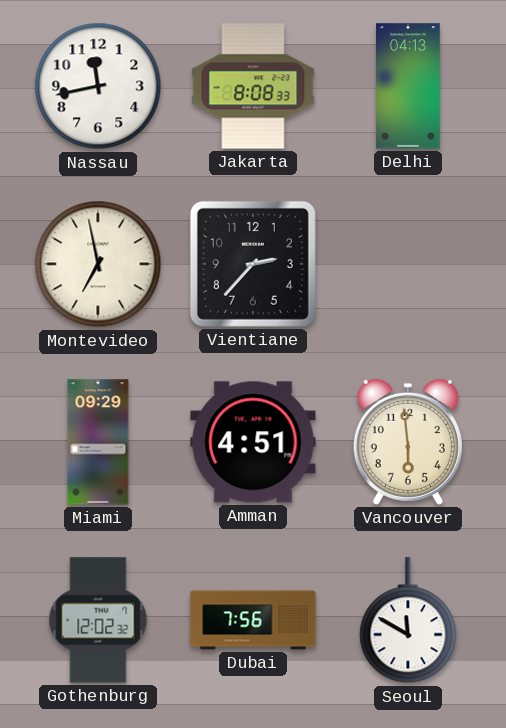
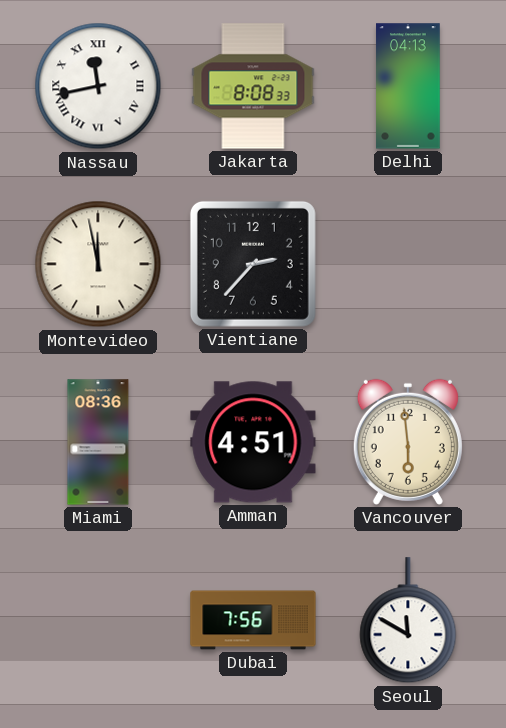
Nassau numerals: Arabic -> Roman (98, 86)
Montevideo: 6:58 -> 11:58 (98, 264)
Miami: 09:29 -> 08:36 (98, 442)
Gothenburg: 12:02 -> none (98, 620)
